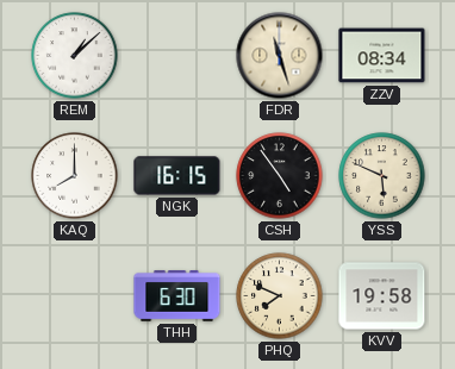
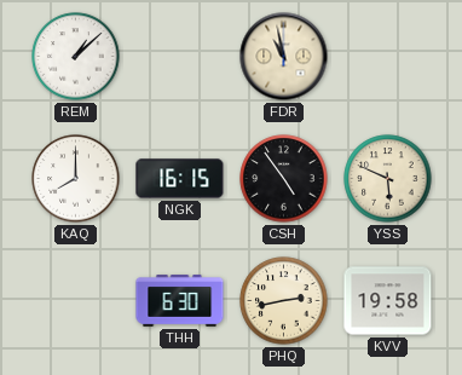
FDR: 11:27 -> 10:58 (284, 57)
ZZV: 08:34 -> none (382, 56)
PHQ: 7:49 -> 2:43 (284, 301)
